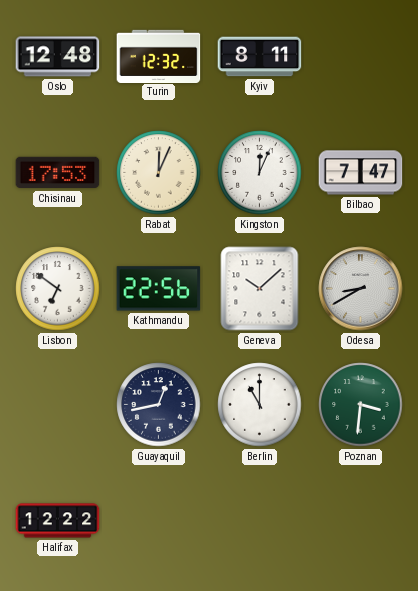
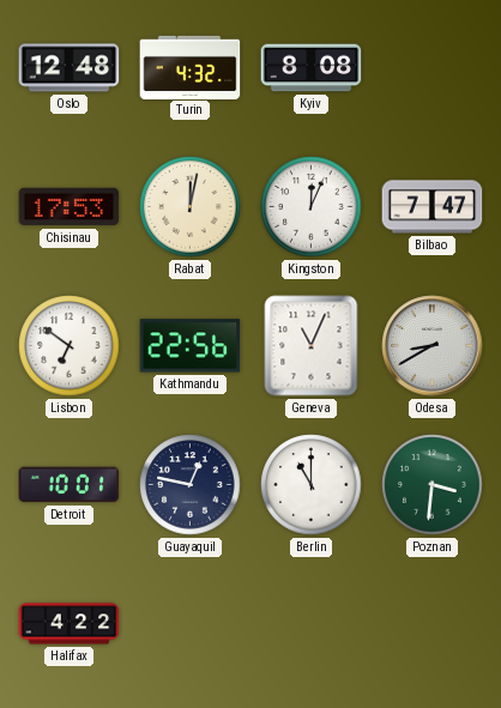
Turin: 12:32 -> 4:32 (191, 67)
Kyiv: 8:11 -> 8:08 (312, 68)
Rabat: 12:04 -> 12:02 (191, 207)
Geneva: 10:08 -> 11:04 (312, 346)
Detroit: none -> 10:01 (70, 485)
Guayaquil: 12:43 -> 12:47 (191, 485)
Halifax: 12:22 -> 4:22 (70, 624)
